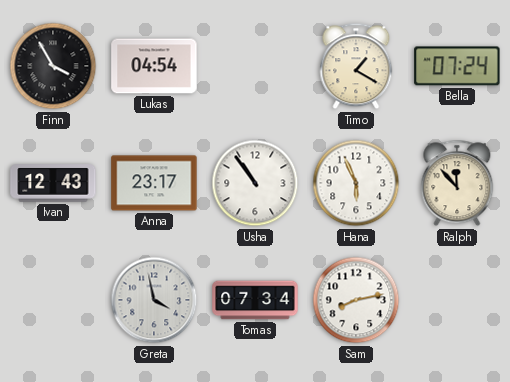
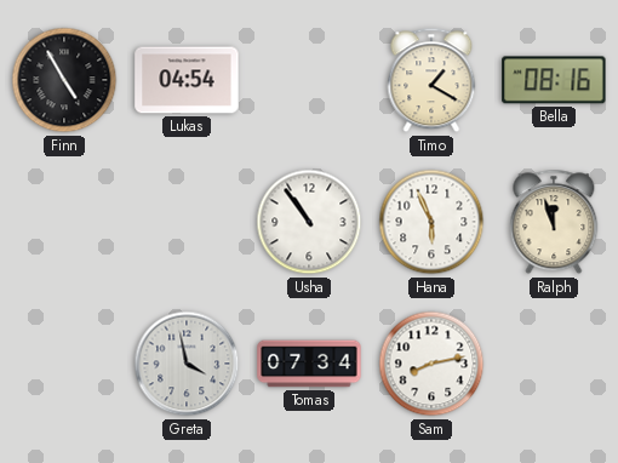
Finn: 3:55 -> 4:55 (64, 80)
Bella: 07:24 -> 08:16 (554, 80)
Ivan: 12:43 -> none (53, 183)
Anna: 23:17 -> none (154, 183)
Ralph: 11:53 -> 11:57 (554, 222)
